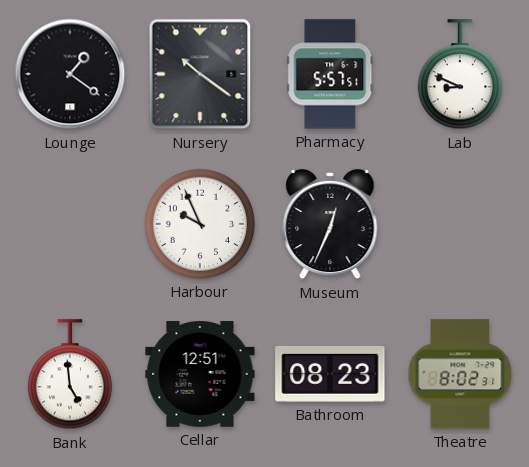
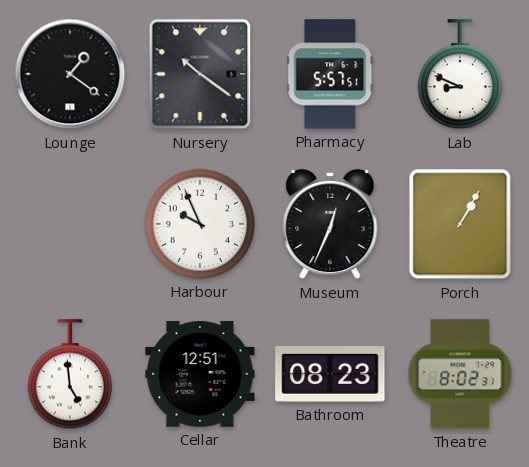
Porch: none -> 1:05 (460, 224)
